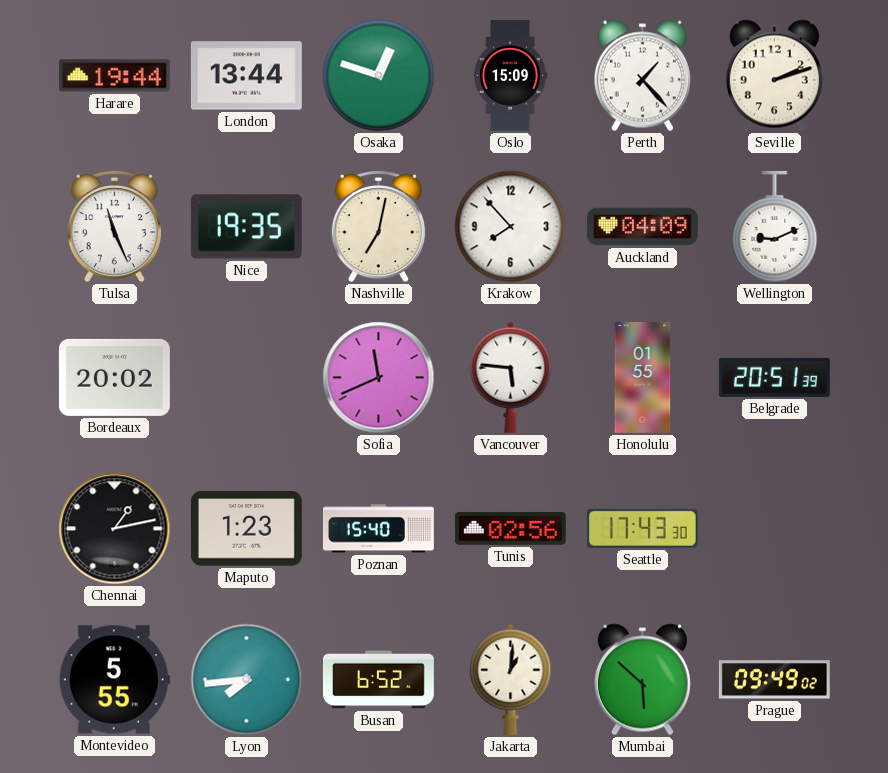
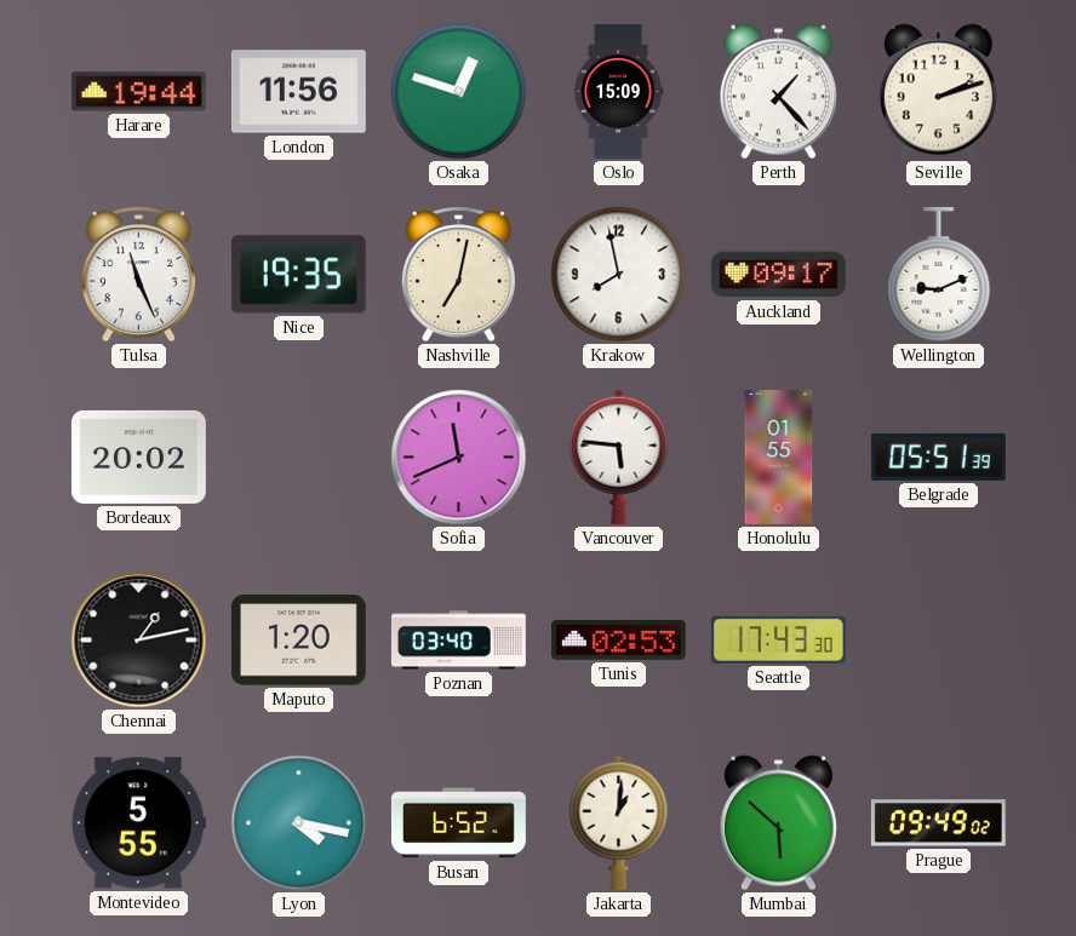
London: 13:44 -> 11:56 (298, 92)
Krakow: 7:53 -> 7:58 (619, 275)
Auckland: 04:09 -> 09:17 (778, 275)
Belgrade: 20:51 -> 05:51 (938, 456)
Maputo: 1:23 -> 1:20 (298, 641)
Poznan: 15:40 -> 03:40 (458, 641)
Tunis: 02:56 -> 02:53 (618, 639)
Lyon: 7:44 -> 4:17 (299, 823)
